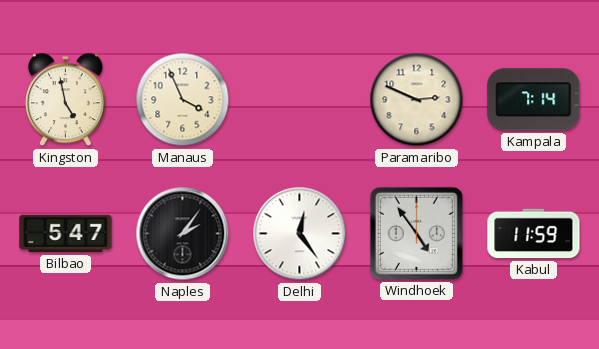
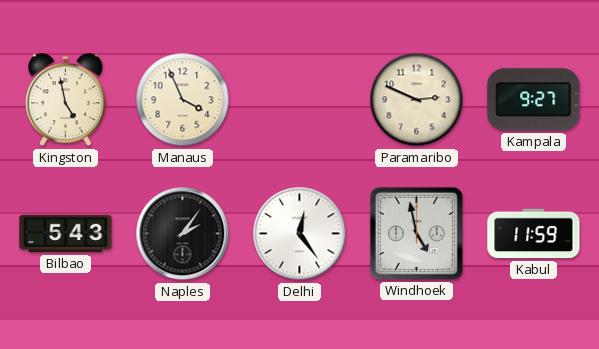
Kampala: 7:14 -> 9:27 (534, 100)
Bilbao: 5:47 -> 5:43 (66, 234)
Windhoek: 4:54 -> 4:58 (416, 233)
